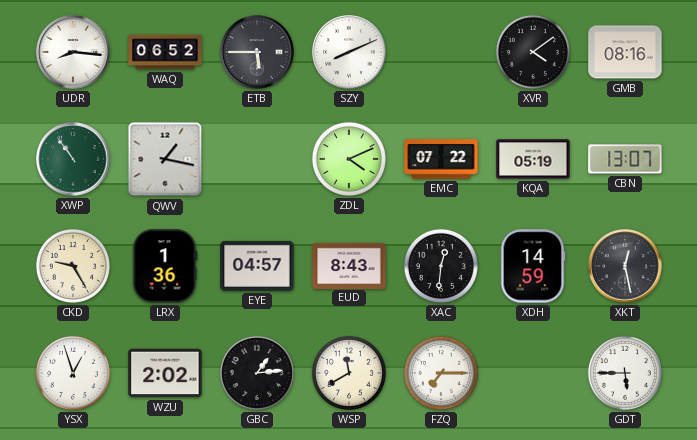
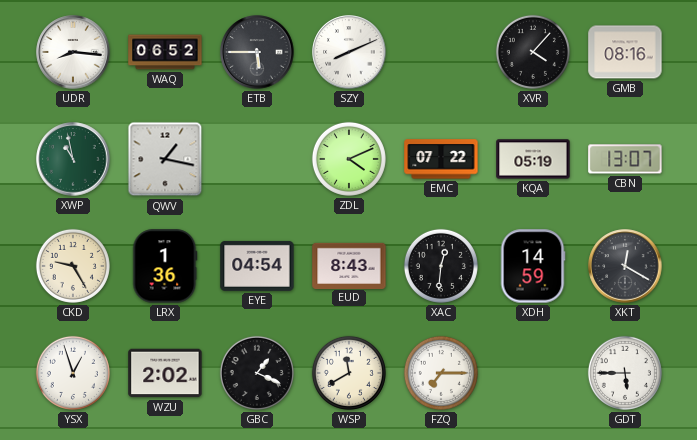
XVR: 4:09 -> 4:07 (533, 52)
XWP: 10:54 -> 10:58 (73, 159)
EYE: 04:57 -> 04:54 (257, 266)
XKT: 12:28 -> 12:20 (625, 266)
GBC: 1:14 -> 1:19 (257, 373)
